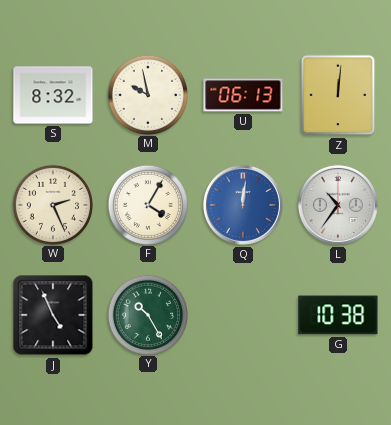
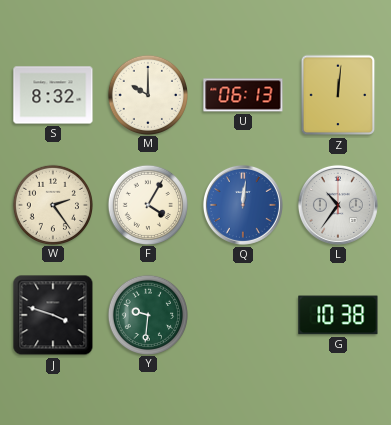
M: 9:58 -> 10:00 (147, 94)
W: 2:26 -> 2:24 (52, 204)
J: 4:56 -> 3:48 (53, 315)
Y: 10:25 -> 9:31 (147, 314)
